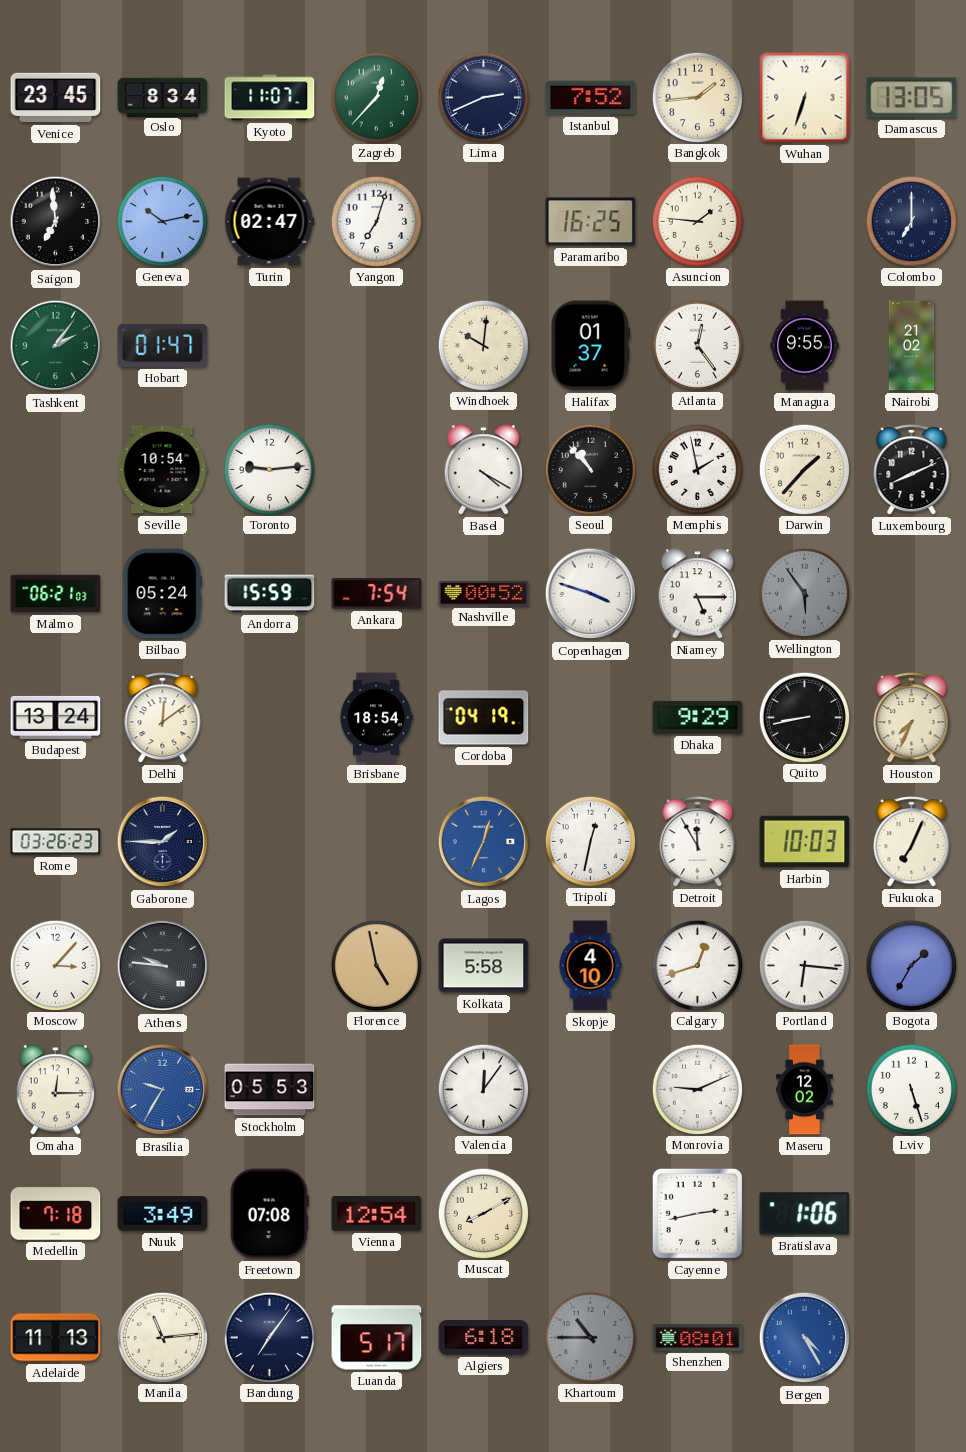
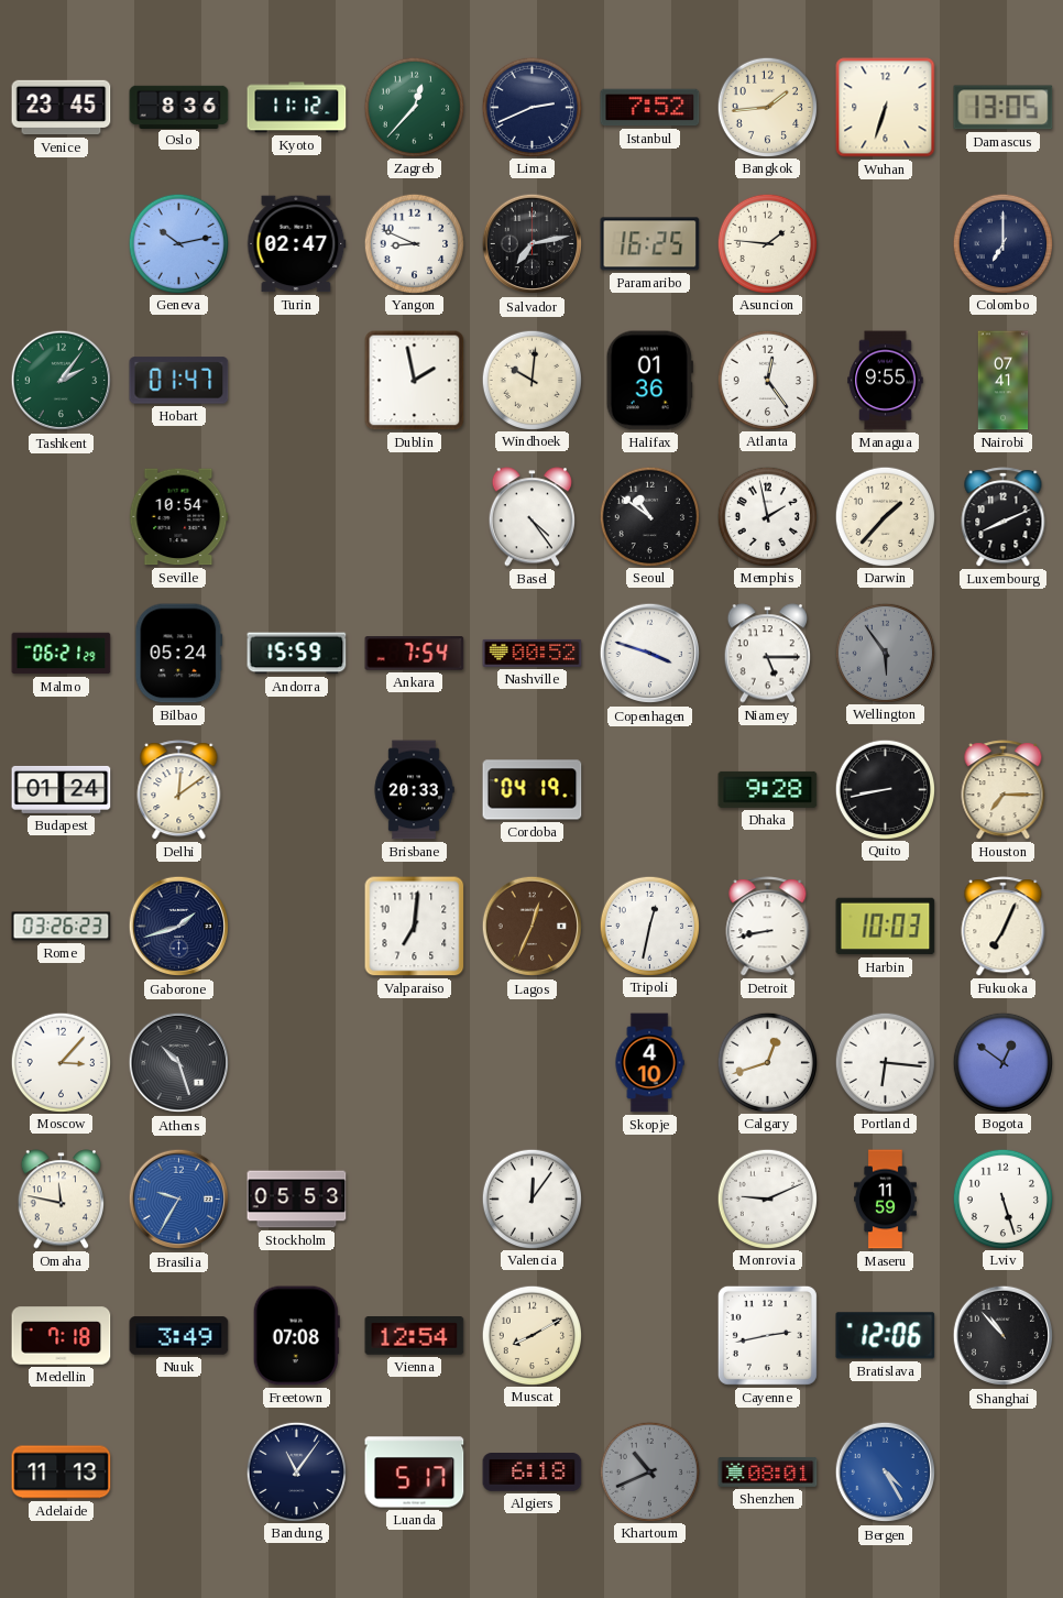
Oslo: 8:34 -> 8:36 (179, 107)
Kyoto: 11:07 -> 11:12 (297, 108)
Saigon: 6:59 -> none (56, 222)
Yangon: 7:03 -> 8:49 (414, 243)
Salvador: none -> 7:13 (533, 244)
Dublin: none -> 1:58 (415, 381)
Halifax: 01:37 -> 01:36 (649, 381)
Nairobi: 21:02 -> 07:41 (1004, 381)
Toronto: 9:14 -> none (269, 469)
Basel: 4:20 -> 4:24 (533, 517)
Seoul: 10:53 -> 10:51 (649, 516)
Malmo: 06:21:03 -> 06:21:29 (62, 654)
Budapest: 13:24 -> 01:24 (62, 789)
Brisbane: 18:54 -> 20:33 (414, 790)
Dhaka: 9:29 -> 9:28 (768, 789)
Houston: 7:34 -> 7:15 (1004, 790)
Gaborone: 1:45 -> 1:42 (179, 927)
Valparaiso: none -> 7:01 (415, 927)
Lagos dial: blue -> brown (533, 927)
Detroit: 11:55 -> 8:43 (768, 927)
Athens: 9:46 -> 10:27 (179, 1063)
Florence: 4:58 -> none (376, 965)
Kolkata: 5:58 -> none (484, 966)
Bogota: 1:35 -> 12:51 (1002, 1062)
Omaha: 12:15 -> 11:47 (62, 1200)
Maseru: 12:02 -> 11:59 (886, 1200)
Bratislava: 1:06 -> 12:06 (886, 1336)
Shanghai: none -> 10:53 (1004, 1336)
Manila: 11:14 -> none (162, 1337)
Bandung: 7:06 -> 11:06 (296, 1471)
Khartoum: 10:45 -> 10:41 (649, 1471)
